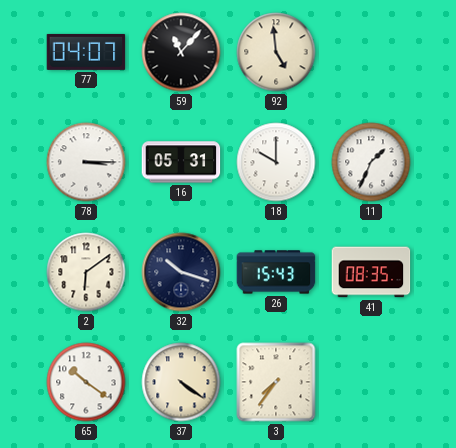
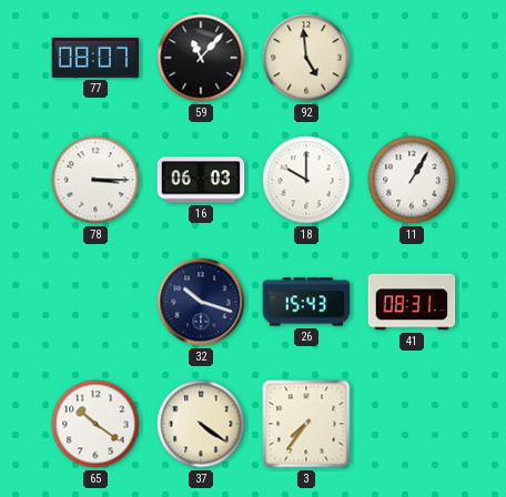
77: 04:07 -> 08:07 (95, 58)
16: 05:31 -> 06:03 (201, 180)
11: 1:34 -> 1:05 (412, 180)
2: 6:09 -> none (86, 272)
41: 08:35 -> 08:31 (412, 302)
